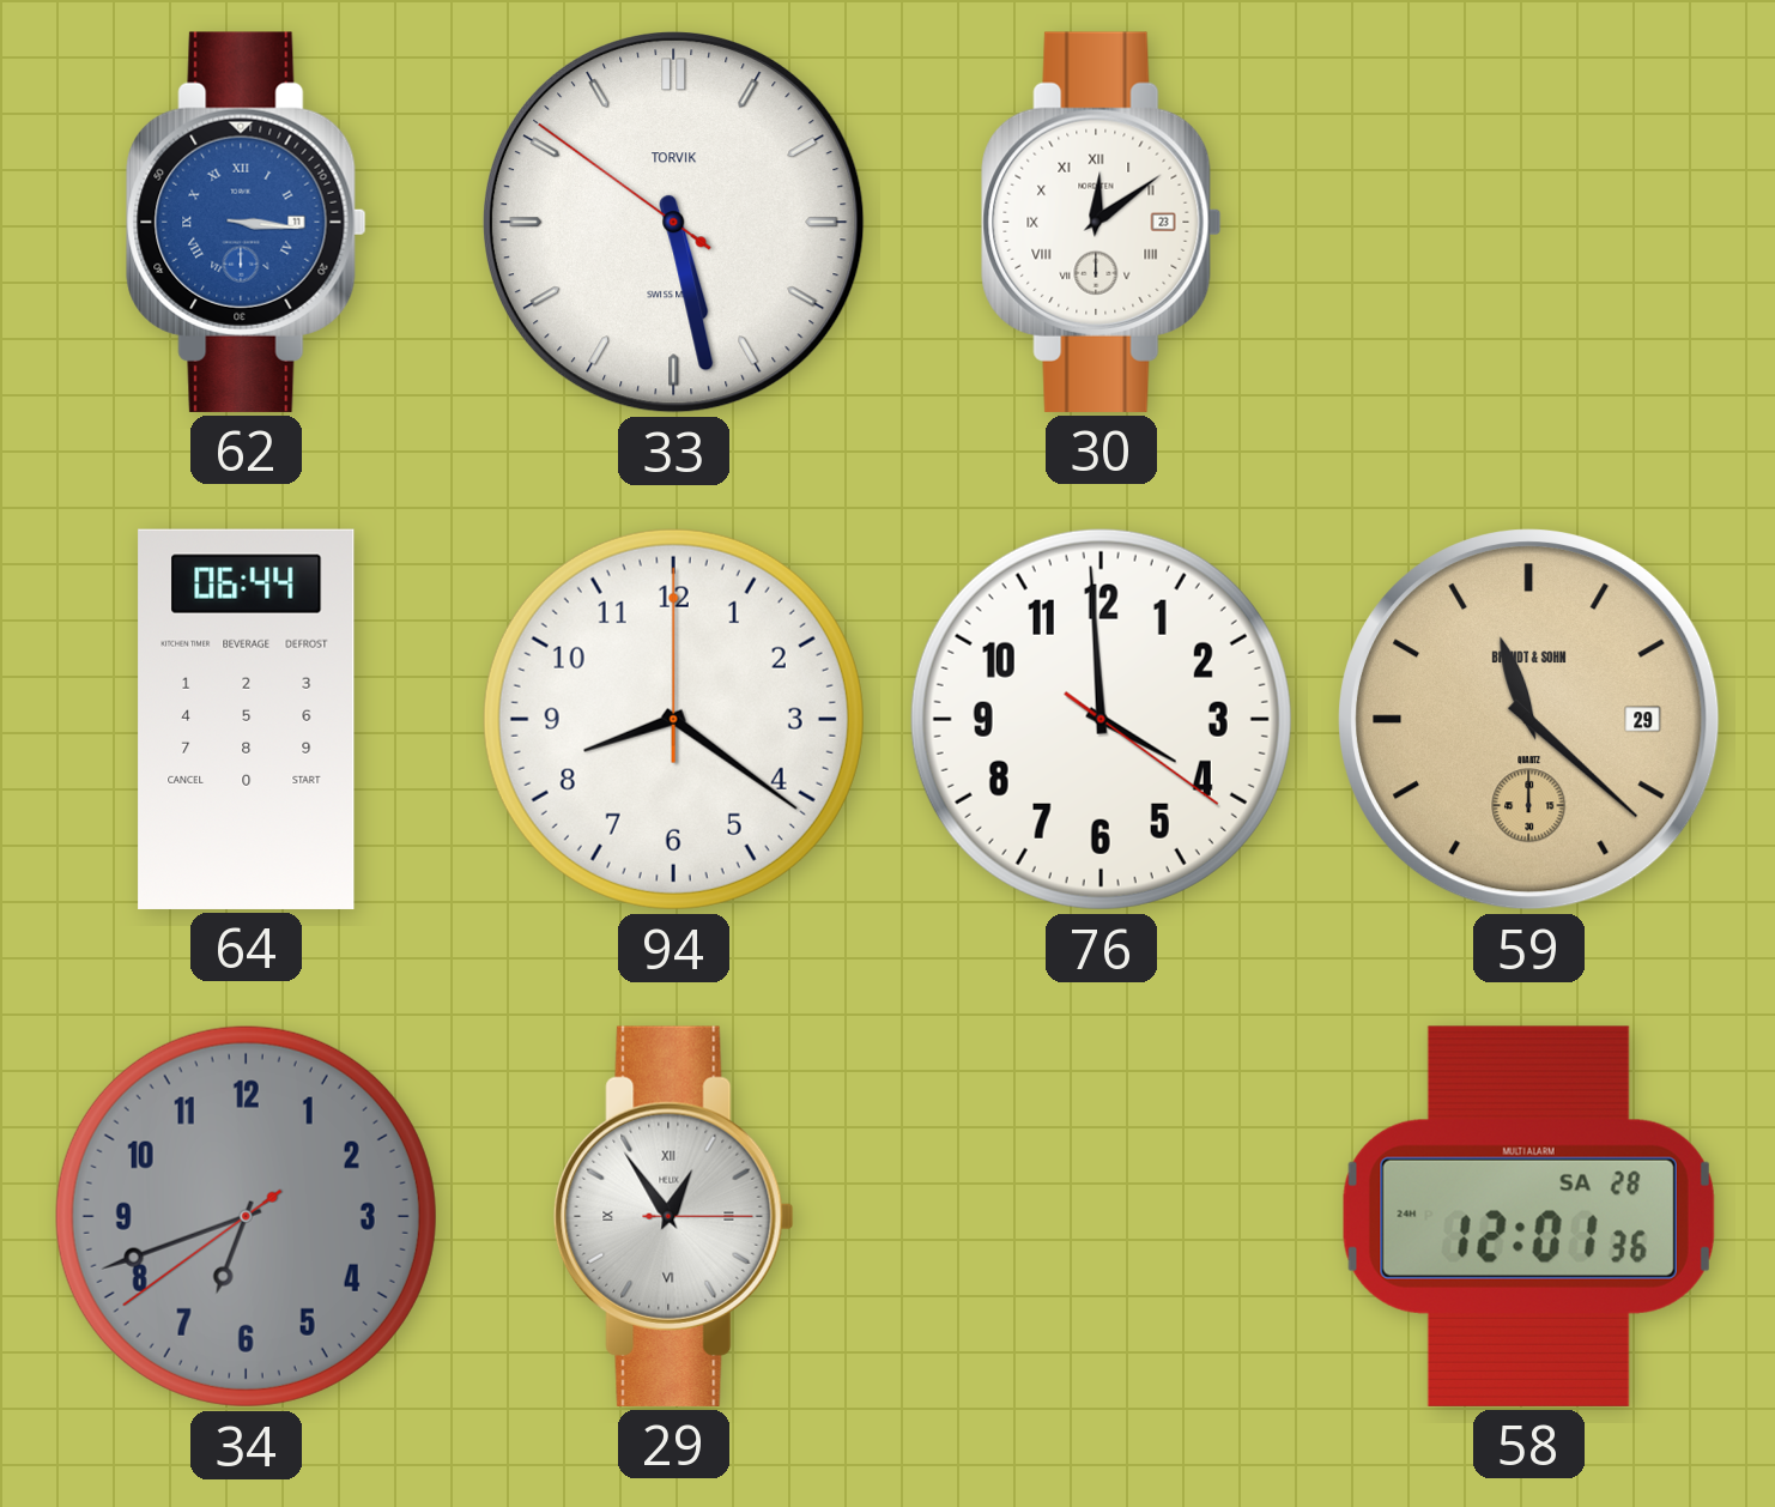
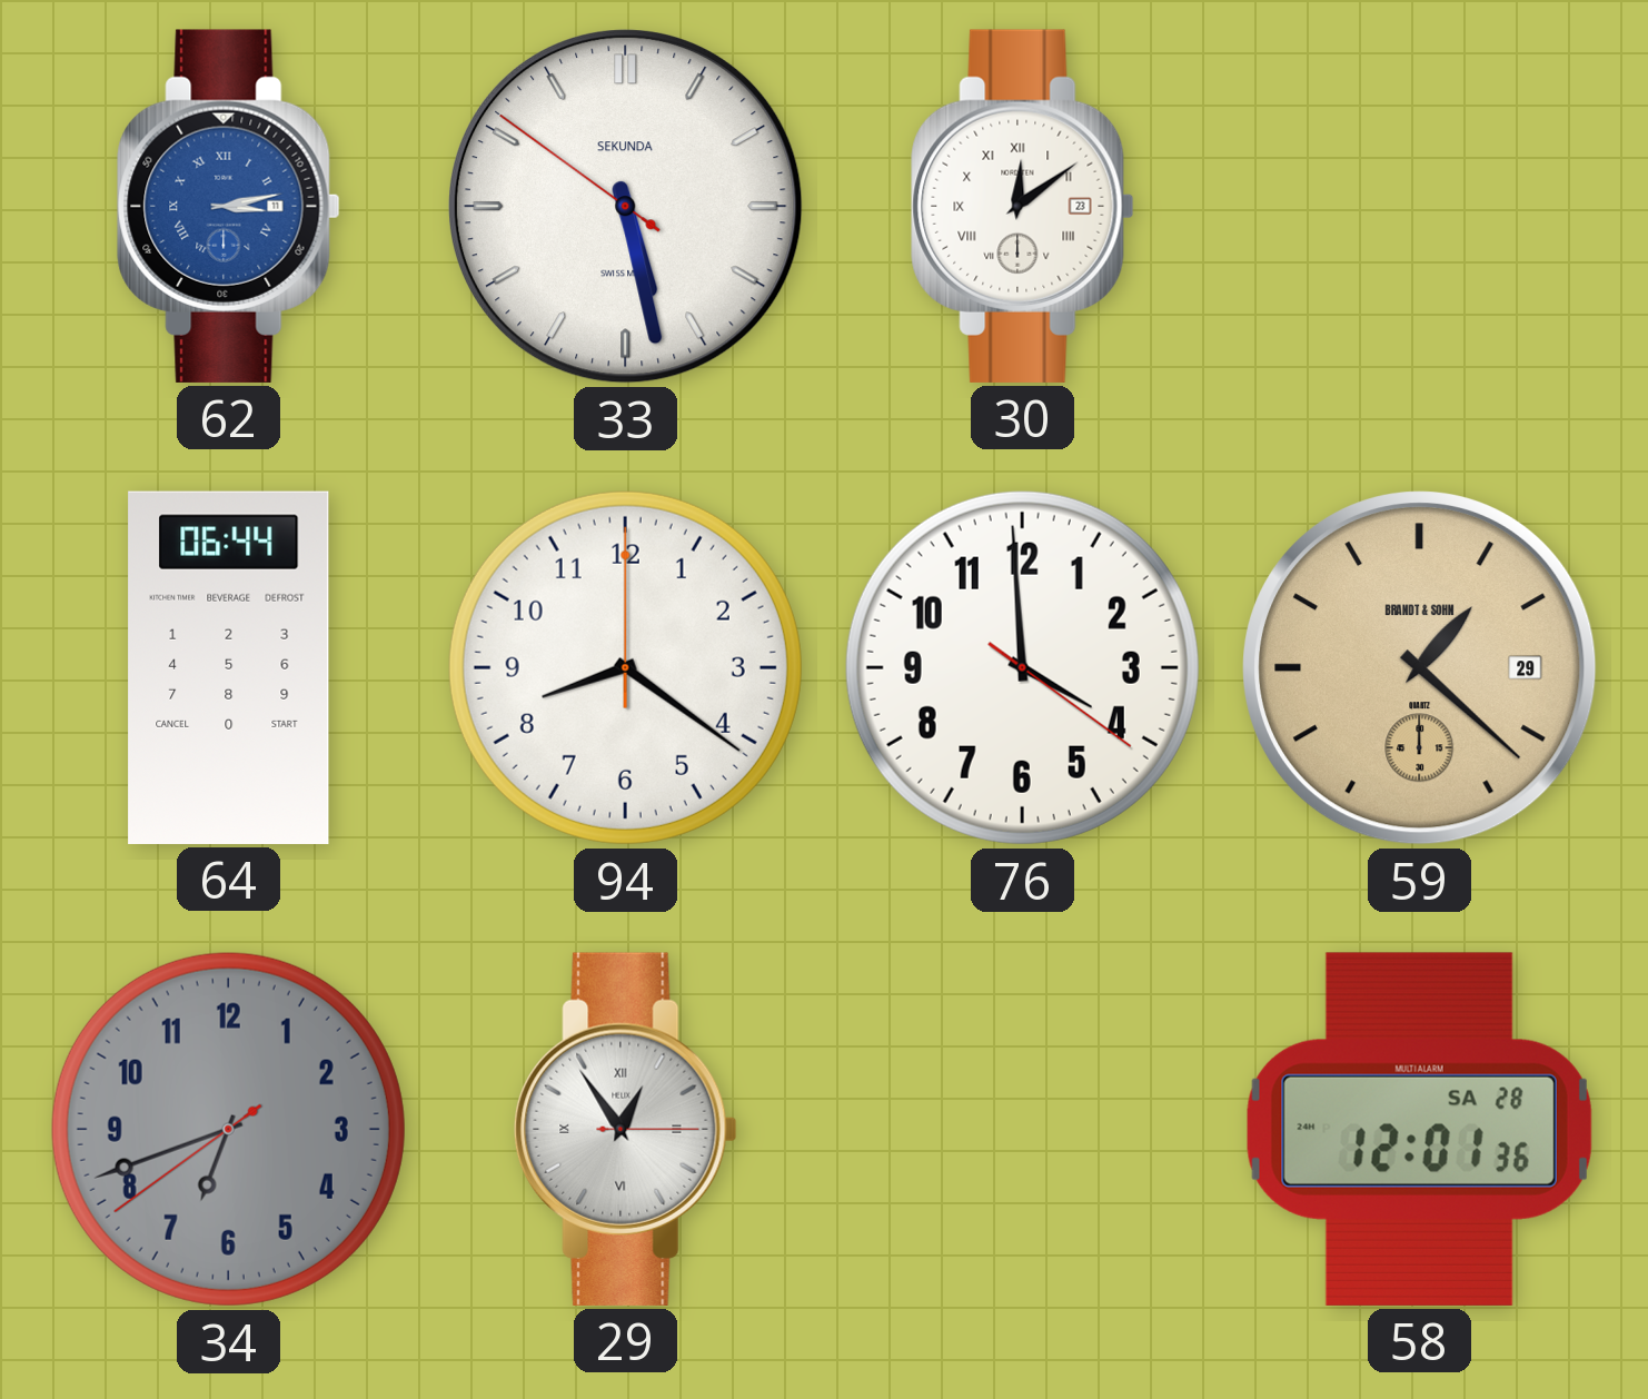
62: 3:16 -> 3:13 (229, 206)
33 brand: TORVIK -> SEKUNDA (626, 207)
59: 11:22 -> 1:22 (1420, 668)
